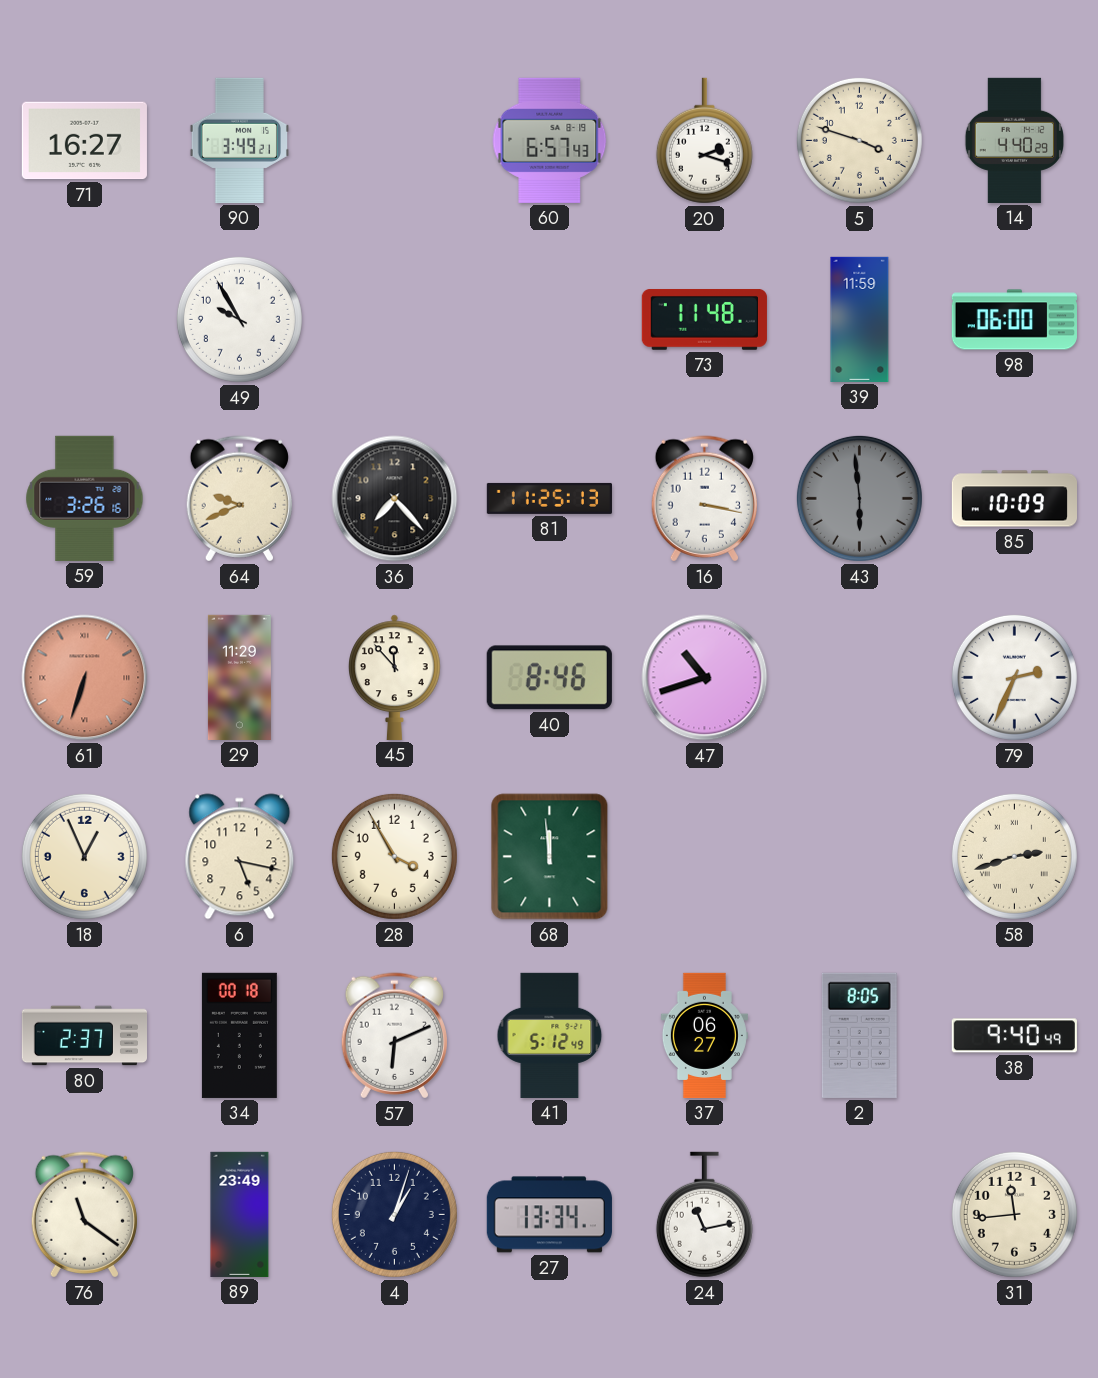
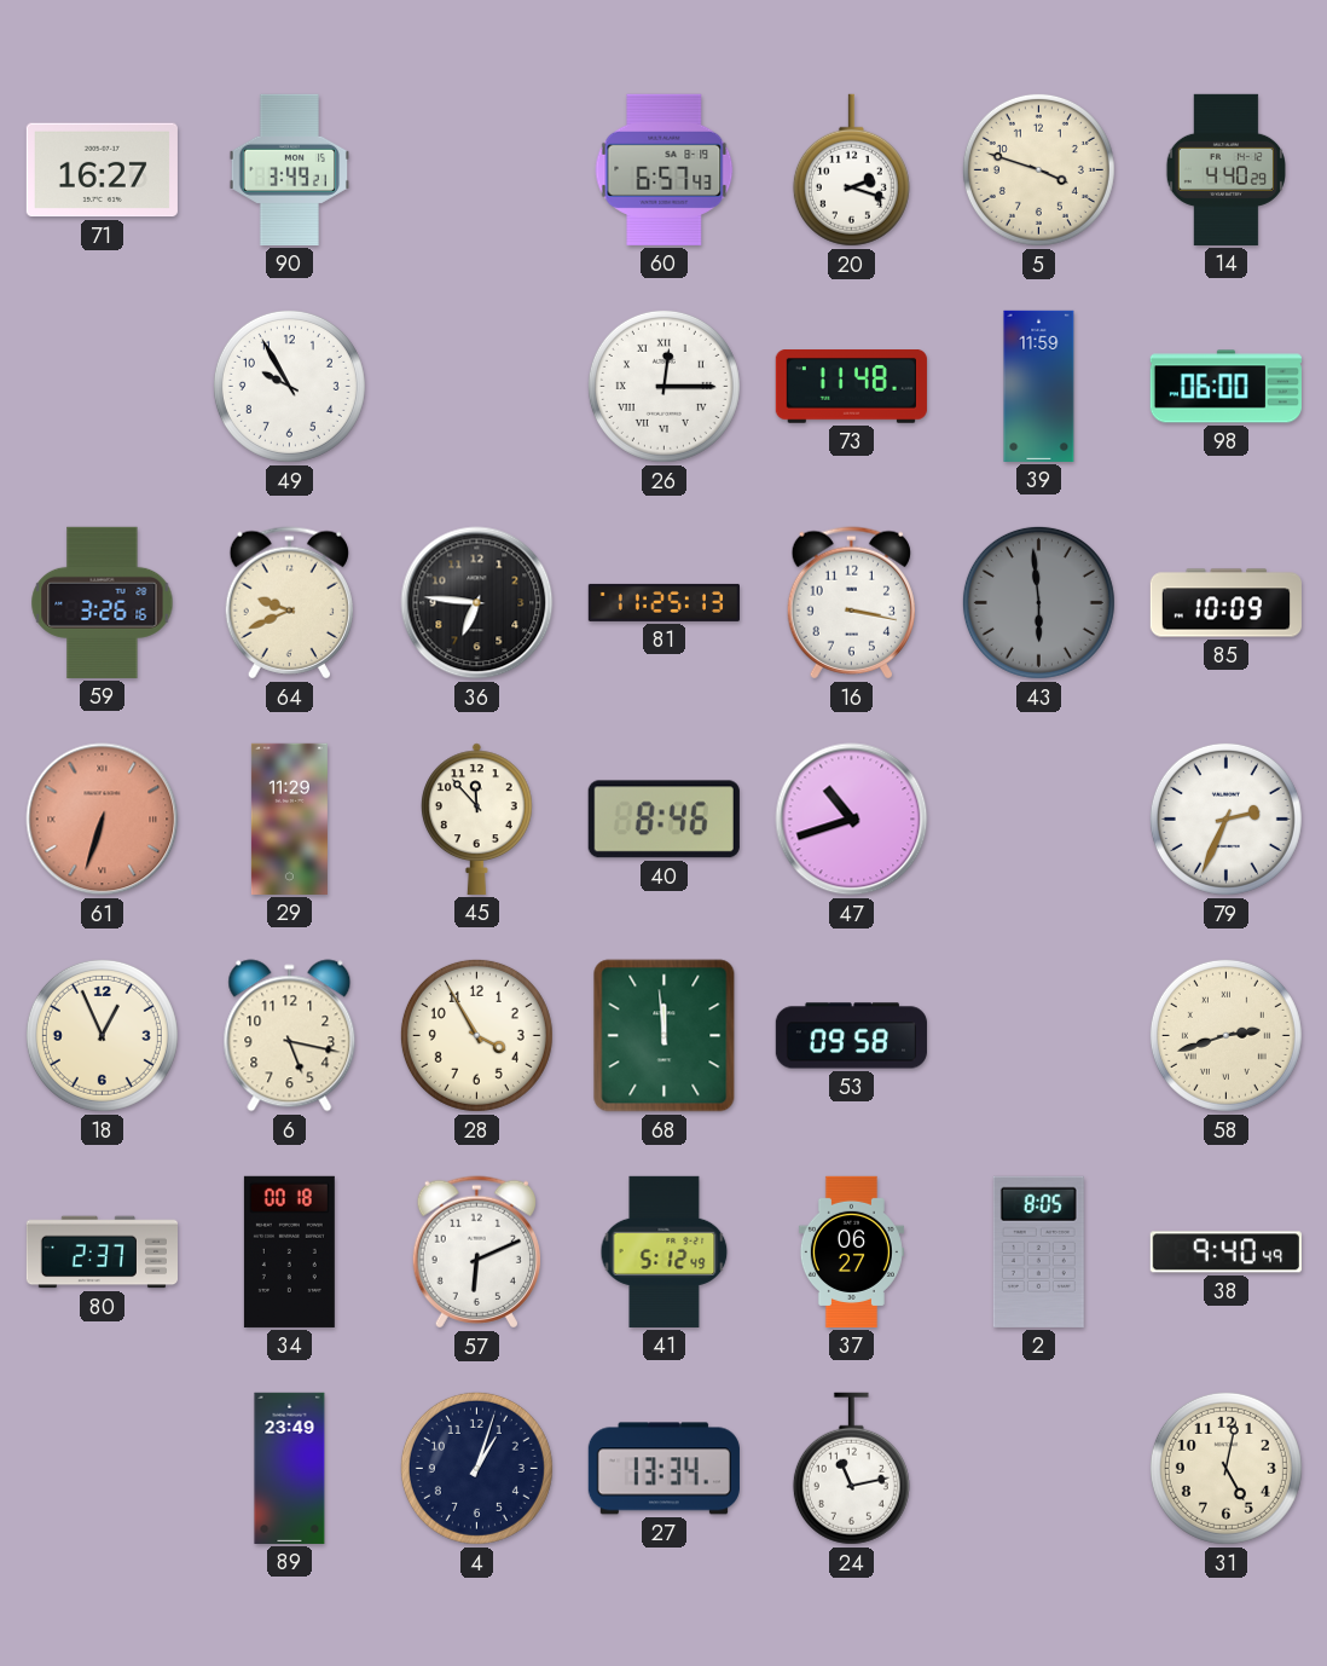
26: none -> 12:15 (663, 386)
36: 7:23 -> 6:46 (477, 603)
53: none -> 09:58 (851, 1036)
76: 11:21 -> none (84, 1215)
31: 11:44 -> 5:02 (1225, 1468)
